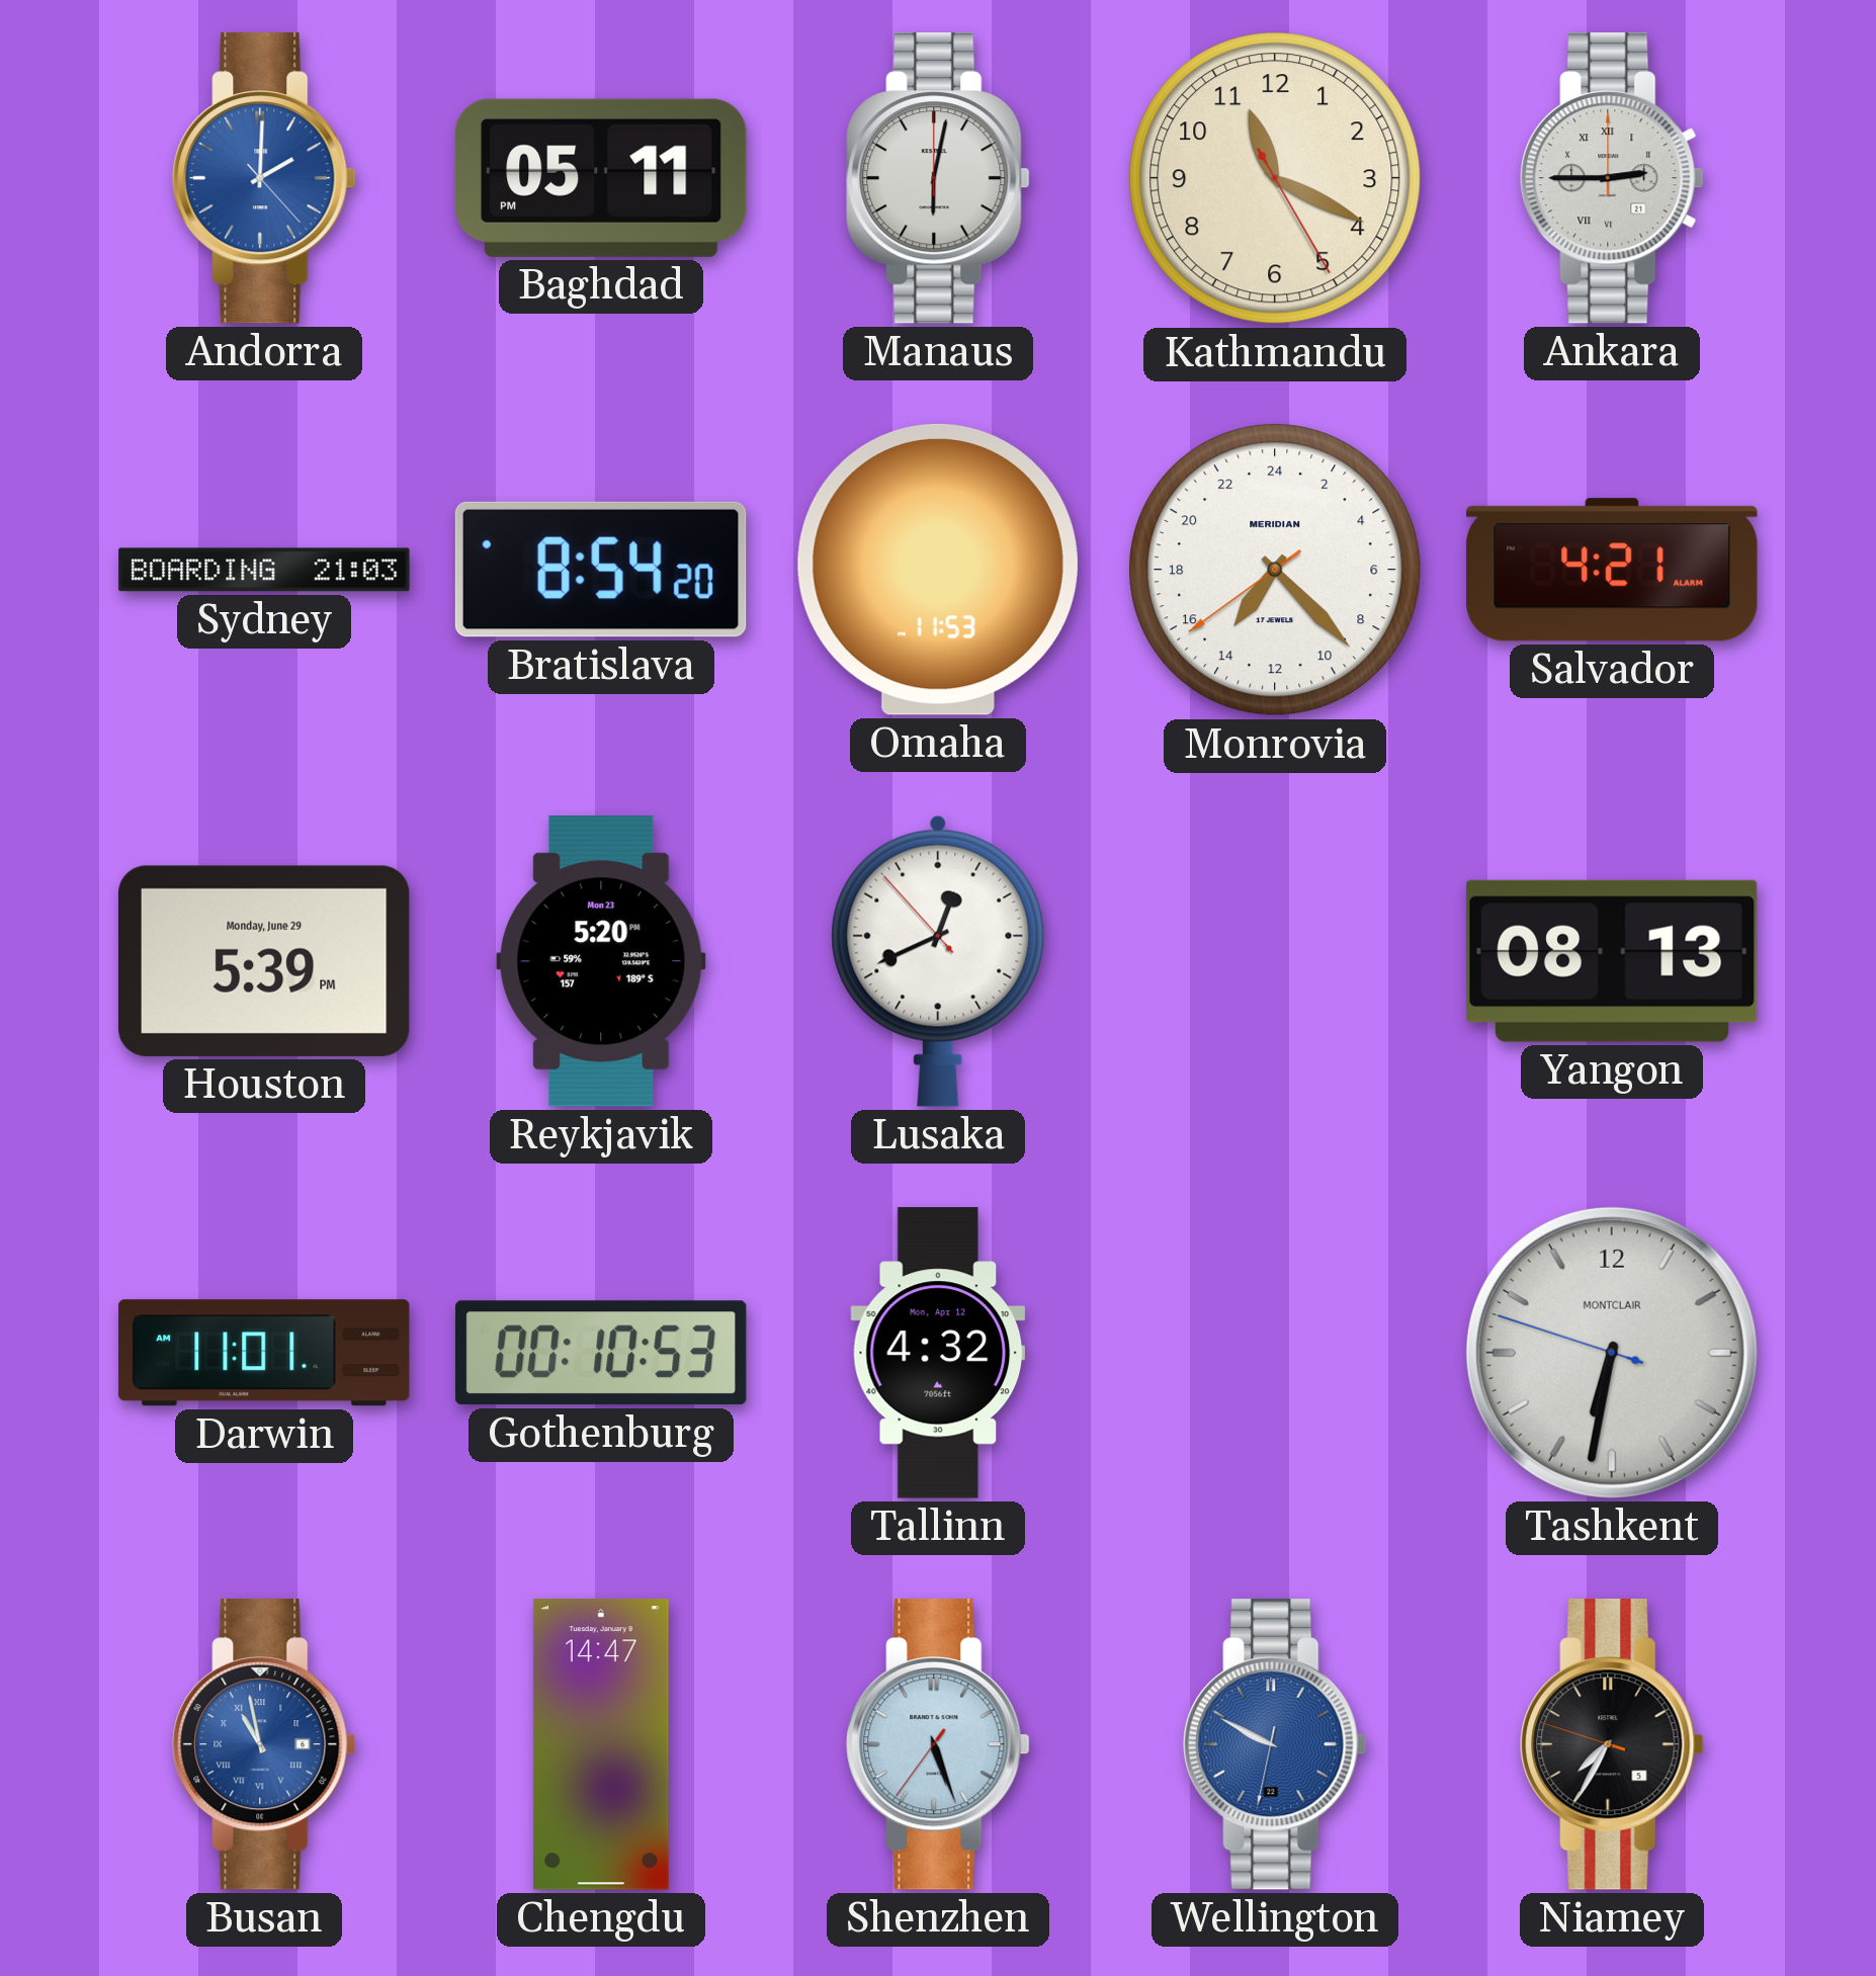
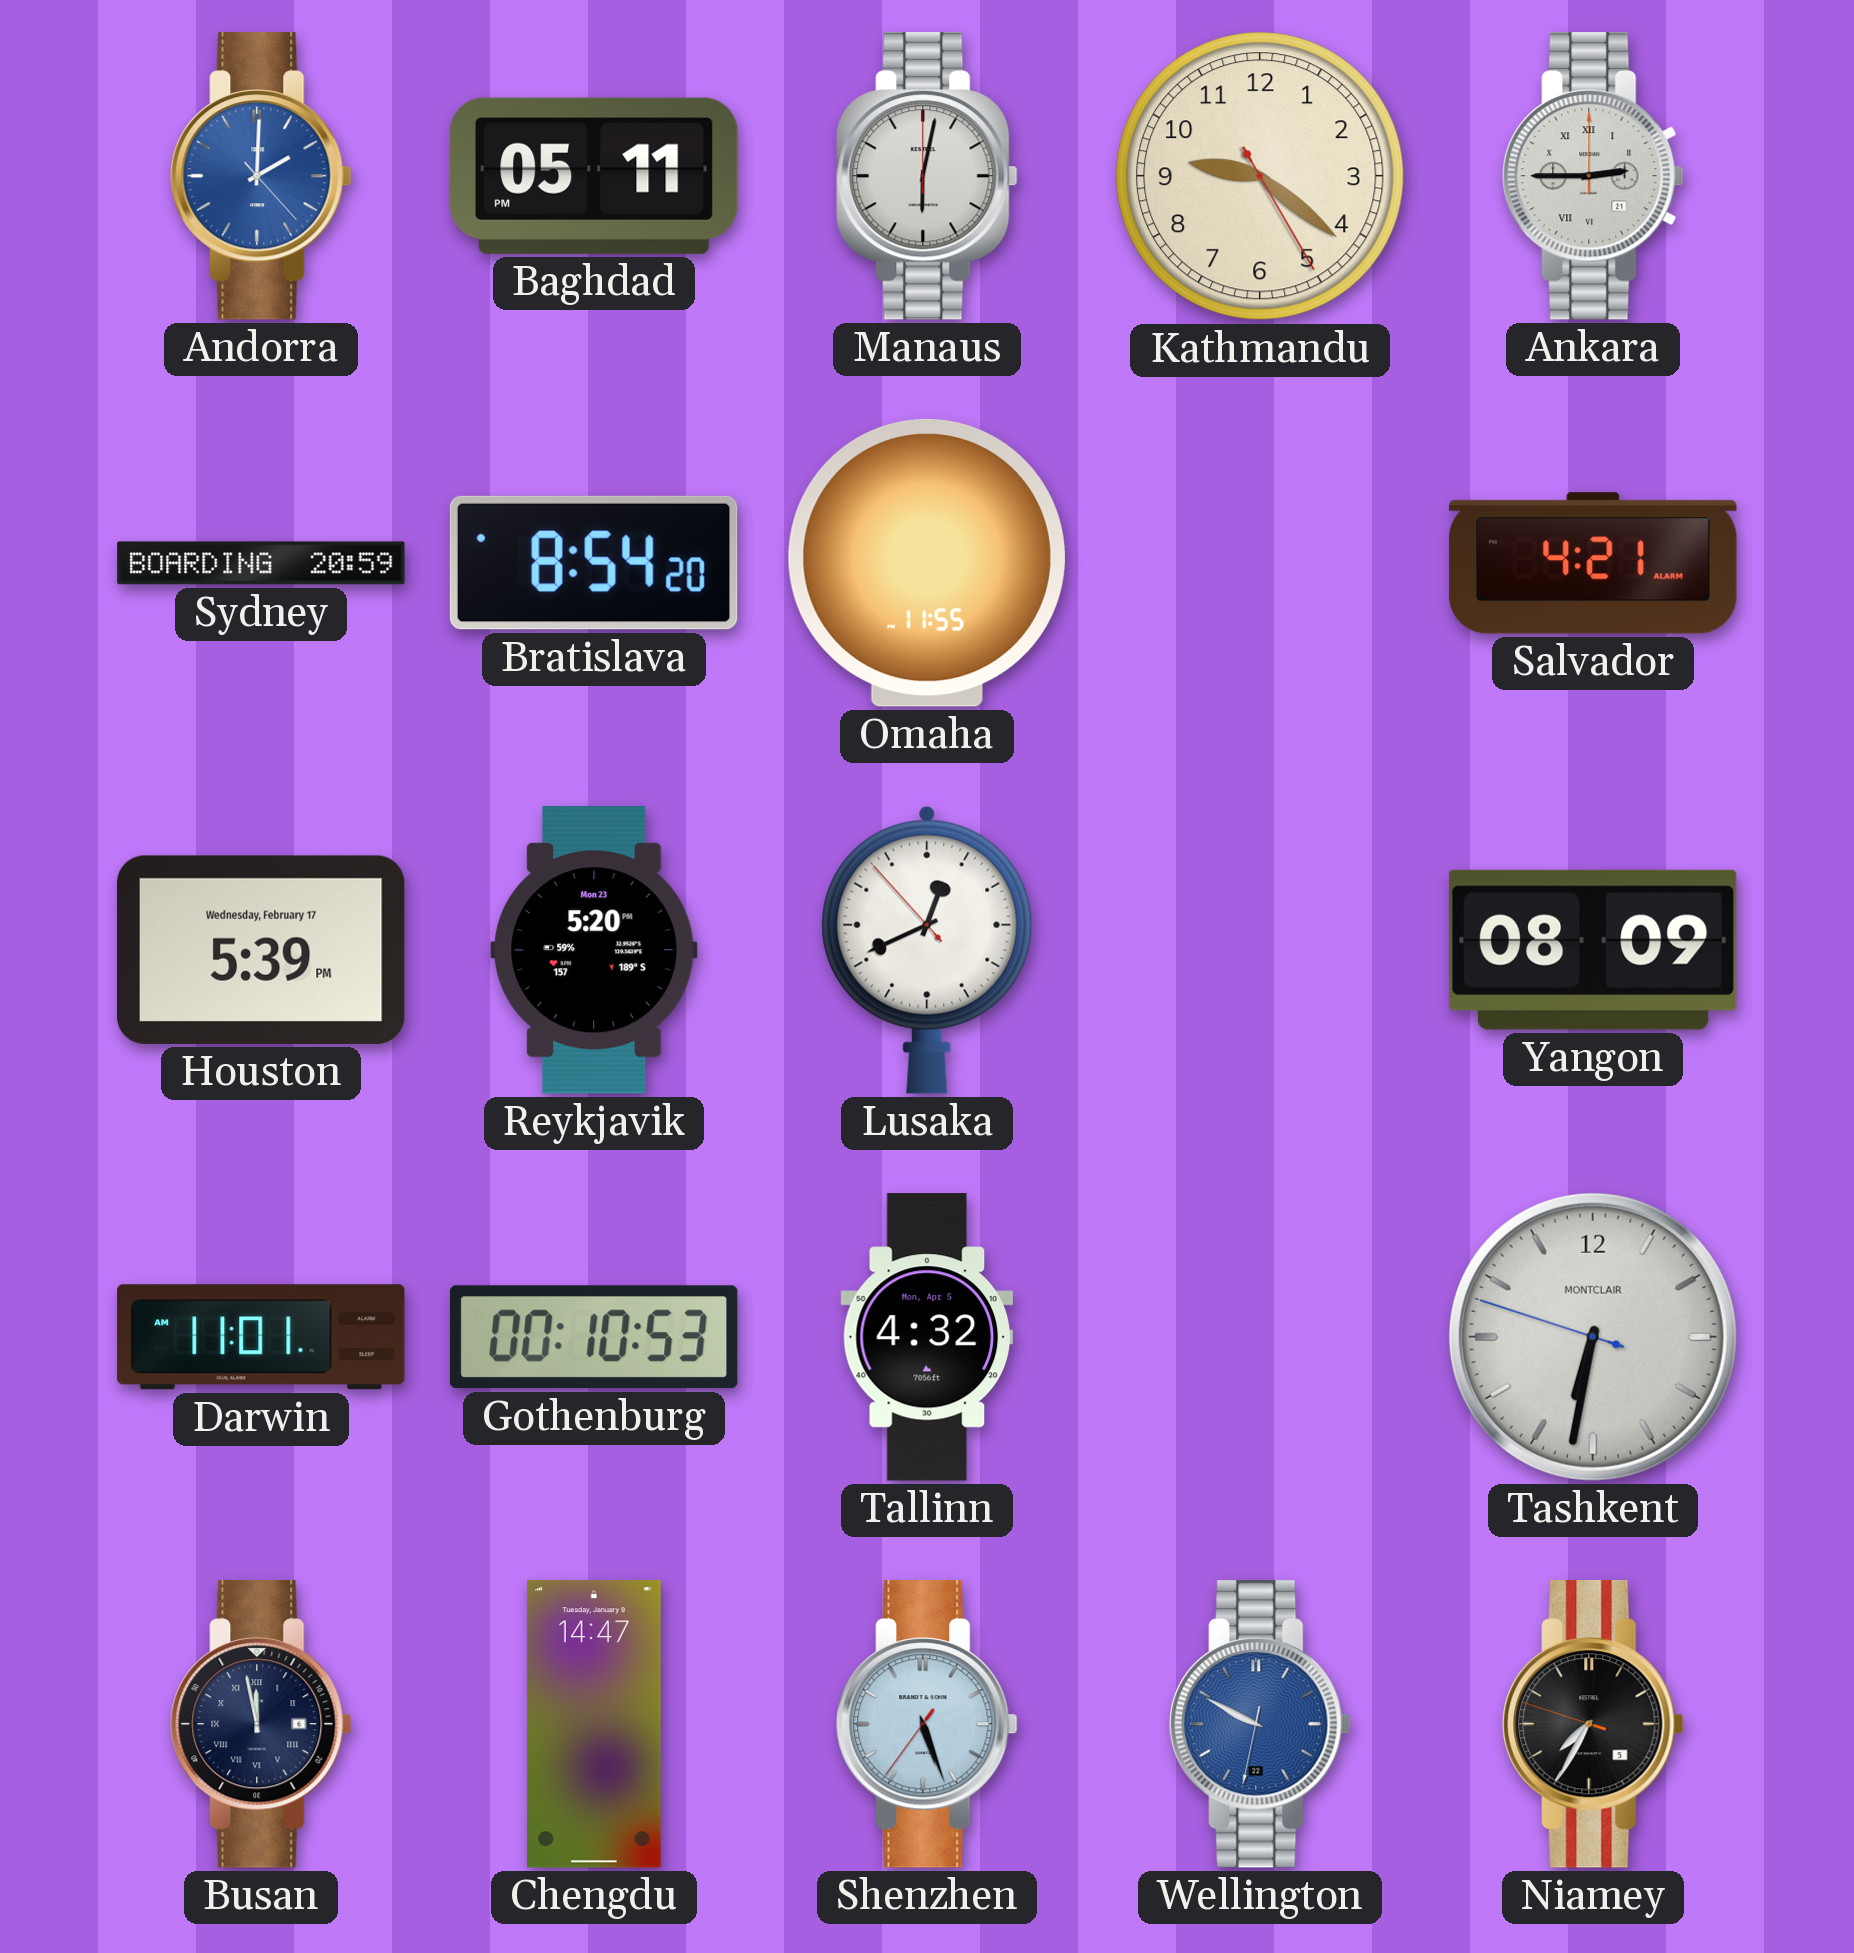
Kathmandu: 11:19 -> 9:21 (1260, 176)
Sydney: 21:03 -> 20:59 (261, 563)
Omaha: 11:53 -> 11:55 (927, 563)
Monrovia: 14:22 -> none (1275, 570)
Houston date: Monday, June 29 -> Wednesday, February 17 (261, 950)
Yangon: 08:13 -> 08:09 (1593, 950)
Tallinn date: Mon, Apr 12 -> Mon, Apr 5 (927, 1337)
Busan: 10:58 -> 11:58 (261, 1724)
Busan dial: blue -> navy (261, 1724)
